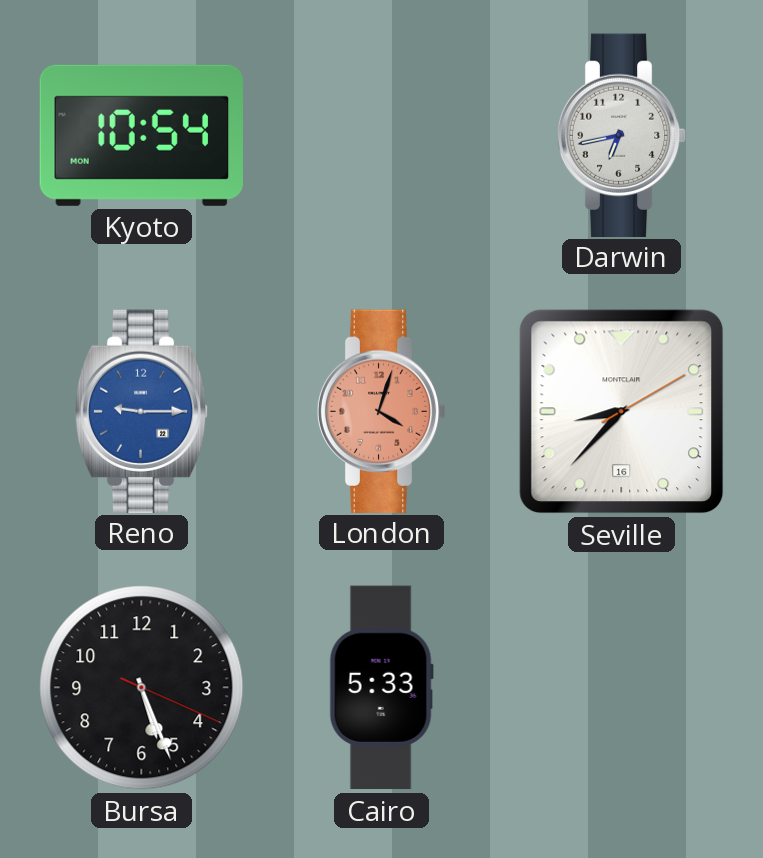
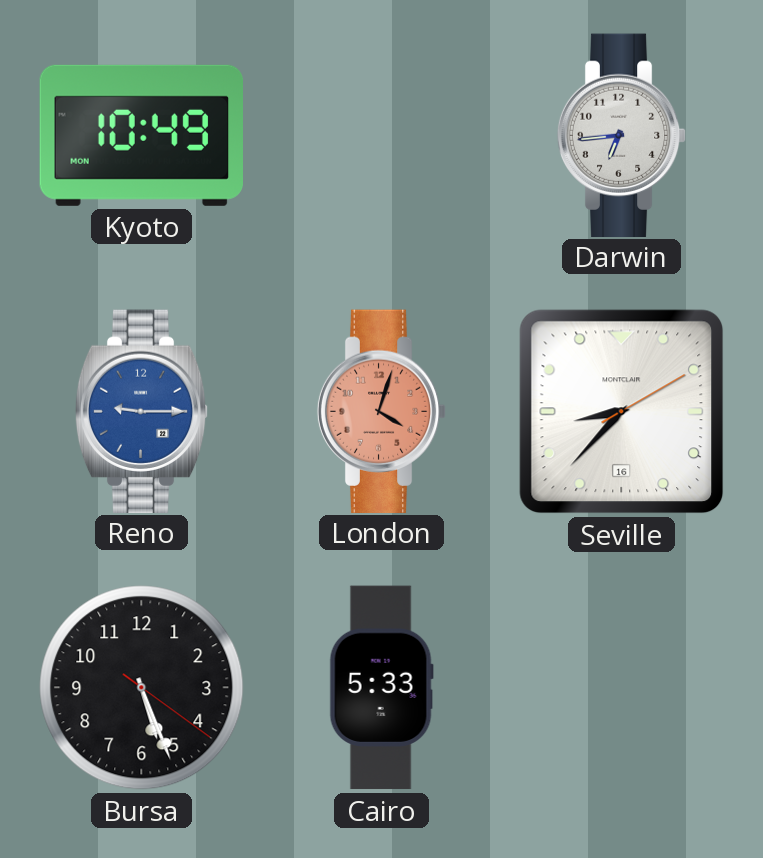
Kyoto: 10:54 -> 10:49 (141, 135)
Darwin: 6:43 -> 6:44 (622, 135)
Bursa: 5:26:19 -> 5:26:21 (142, 688)
